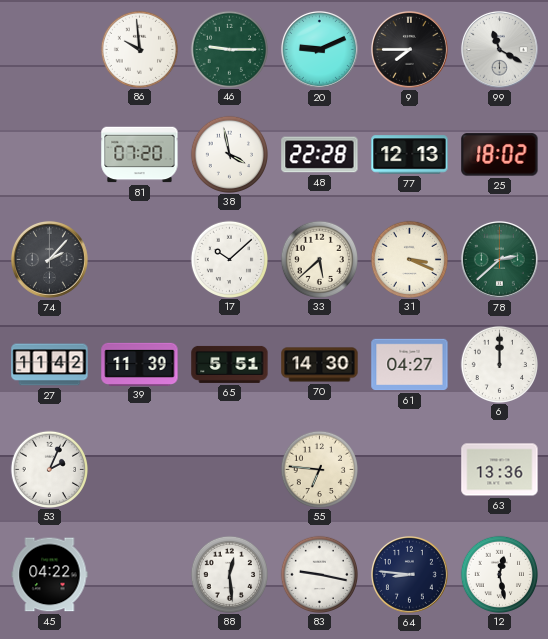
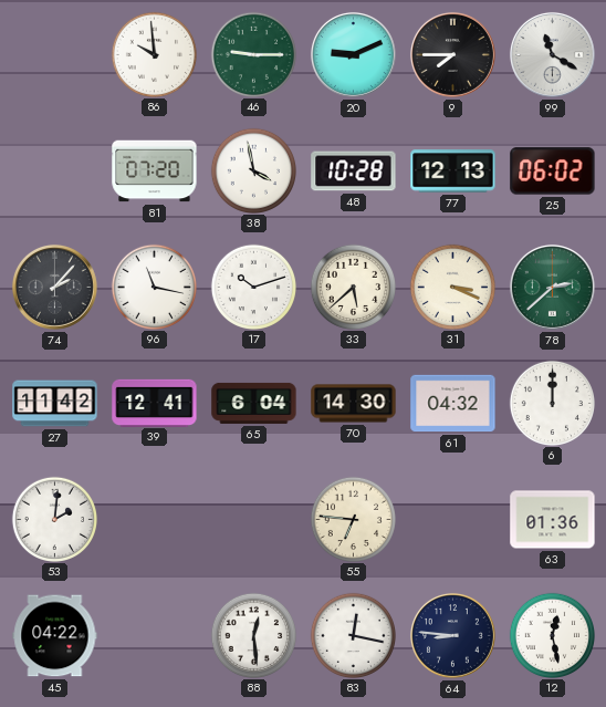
48: 22:28 -> 10:28 (354, 171)
25: 18:02 -> 06:02 (553, 171)
96: none -> 11:17 (154, 287)
17: 10:08 -> 10:12 (253, 287)
39: 11:39 -> 12:41 (155, 403)
65: 5:51 -> 6:04 (254, 403)
61: 04:27 -> 04:32 (453, 404)
53: 2:04 -> 2:01 (54, 519)
63: 13:36 -> 01:36 (553, 520)
83: 9:17 -> 12:17 (353, 635)
